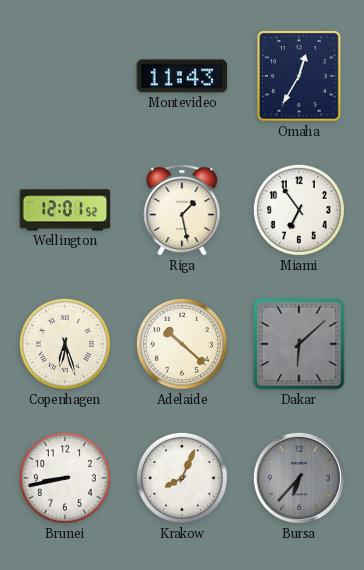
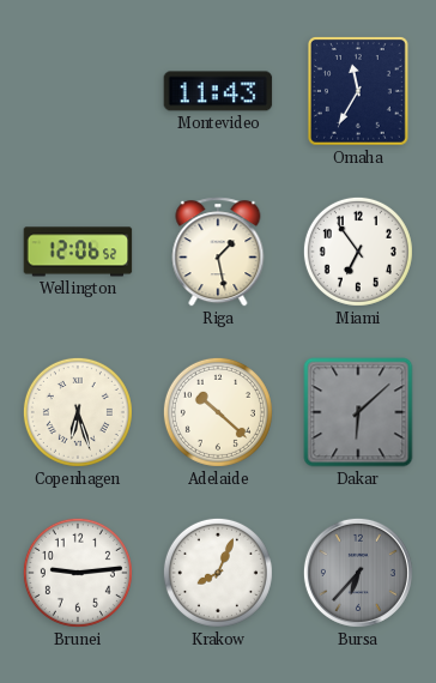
Omaha: 12:35 -> 11:35 (359, 92)
Wellington: 12:01 -> 12:06 (78, 252)
Brunei: 8:43 -> 9:14 (78, 573)
